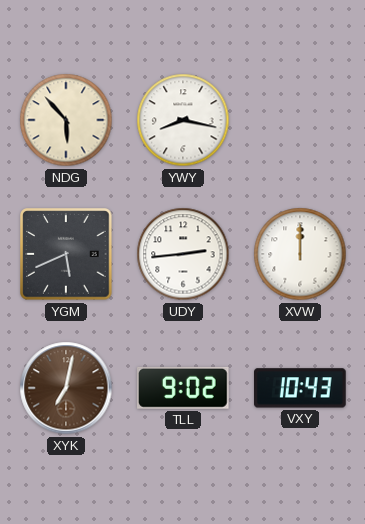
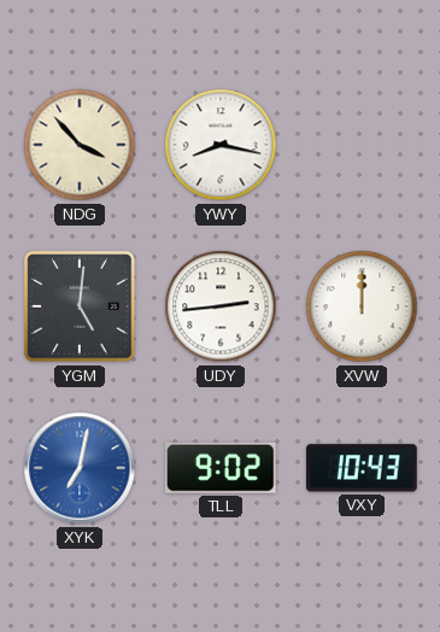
NDG: 5:53 -> 3:53 (80, 145)
YGM: 5:41 -> 5:01 (80, 306)
XYK dial: brown -> blue (80, 468)
